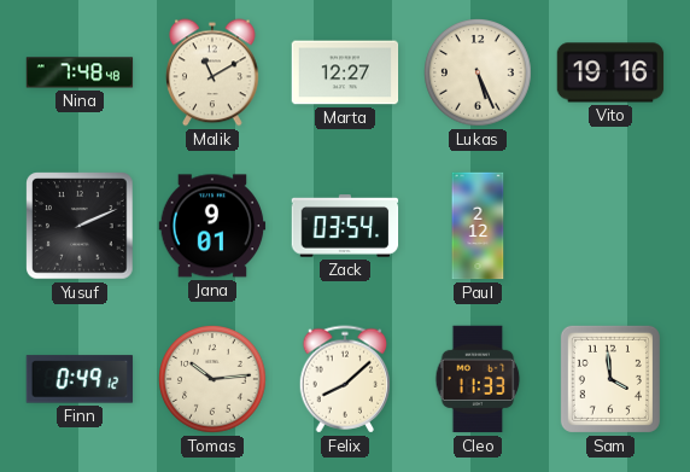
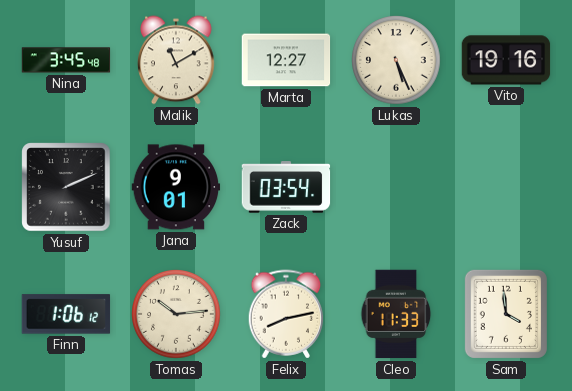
Nina: 7:48 -> 3:45 (66, 60)
Paul: 2:12 -> none (478, 226)
Finn: 0:49 -> 1:06 (66, 314)
Felix: 8:08 -> 8:13 (286, 314)
